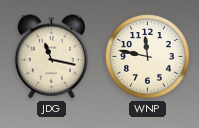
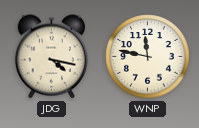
JDG: 11:17 -> 4:17 (51, 57)
